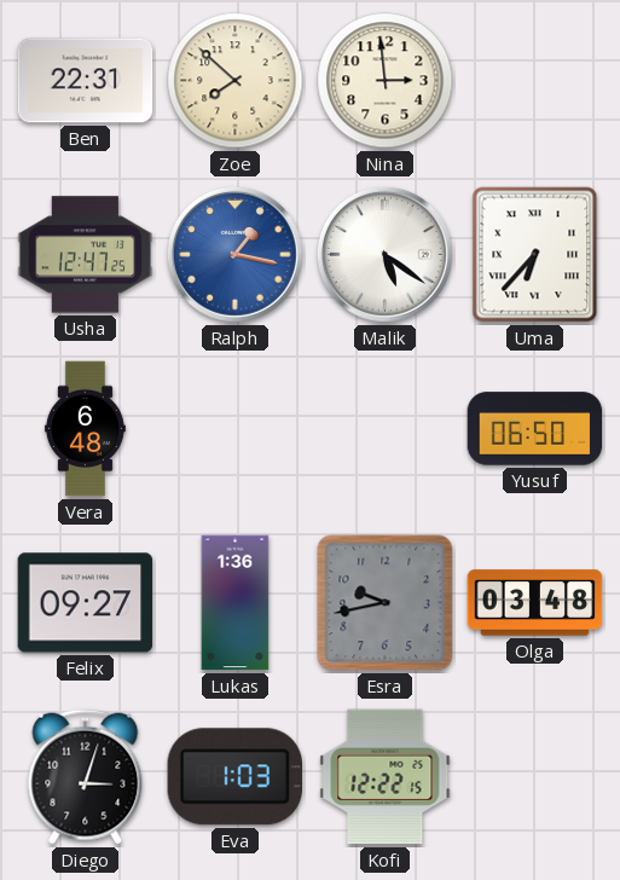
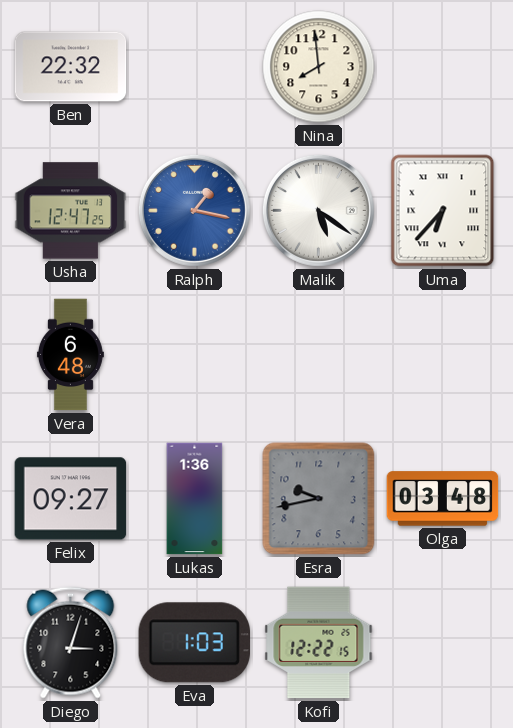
Ben: 22:31 -> 22:32 (71, 67)
Zoe: 7:52 -> none (236, 81)
Nina: 2:59 -> 7:59 (319, 67)
Yusuf: 06:50 -> none (535, 429)
